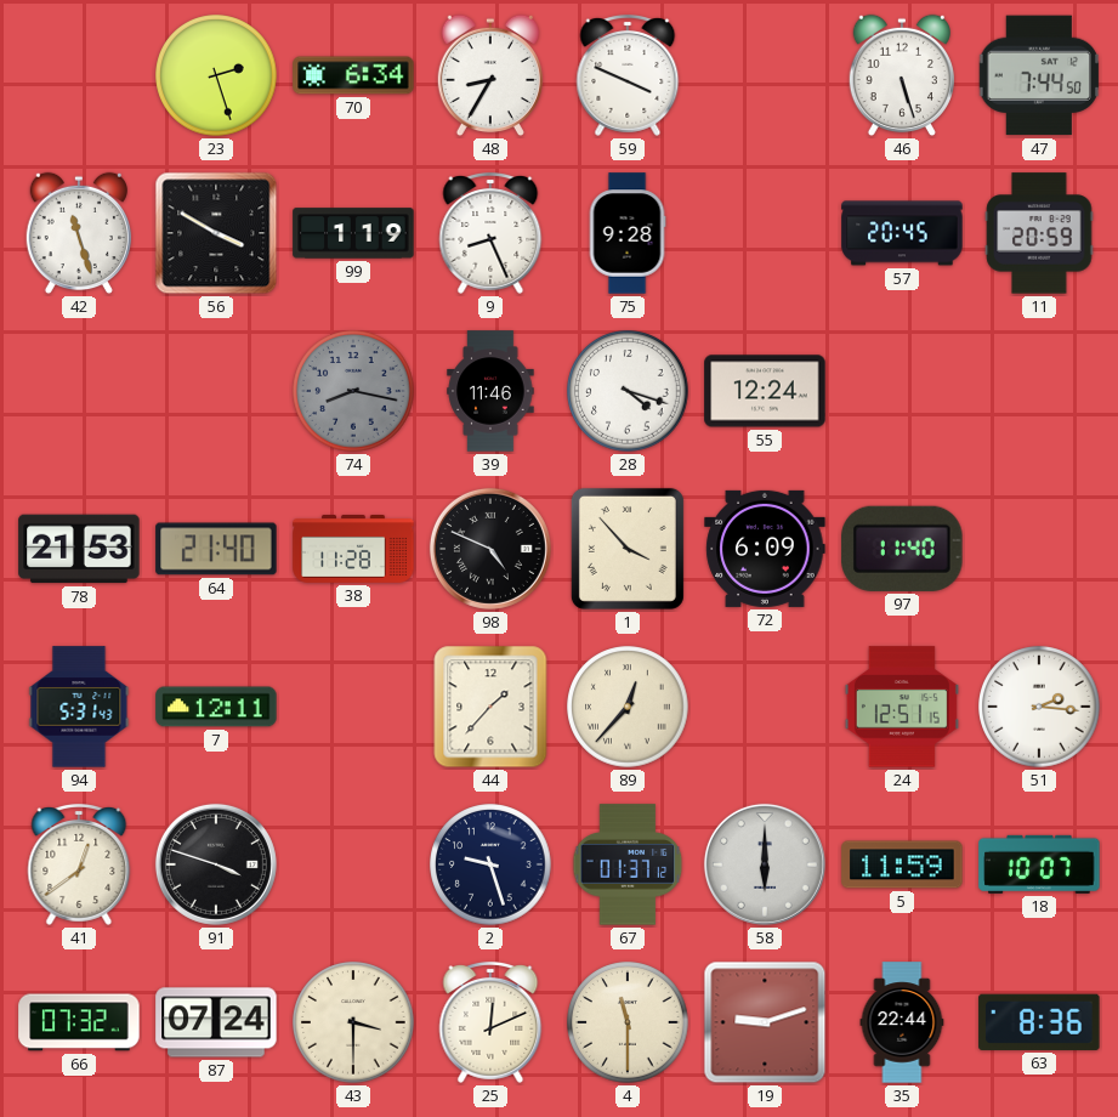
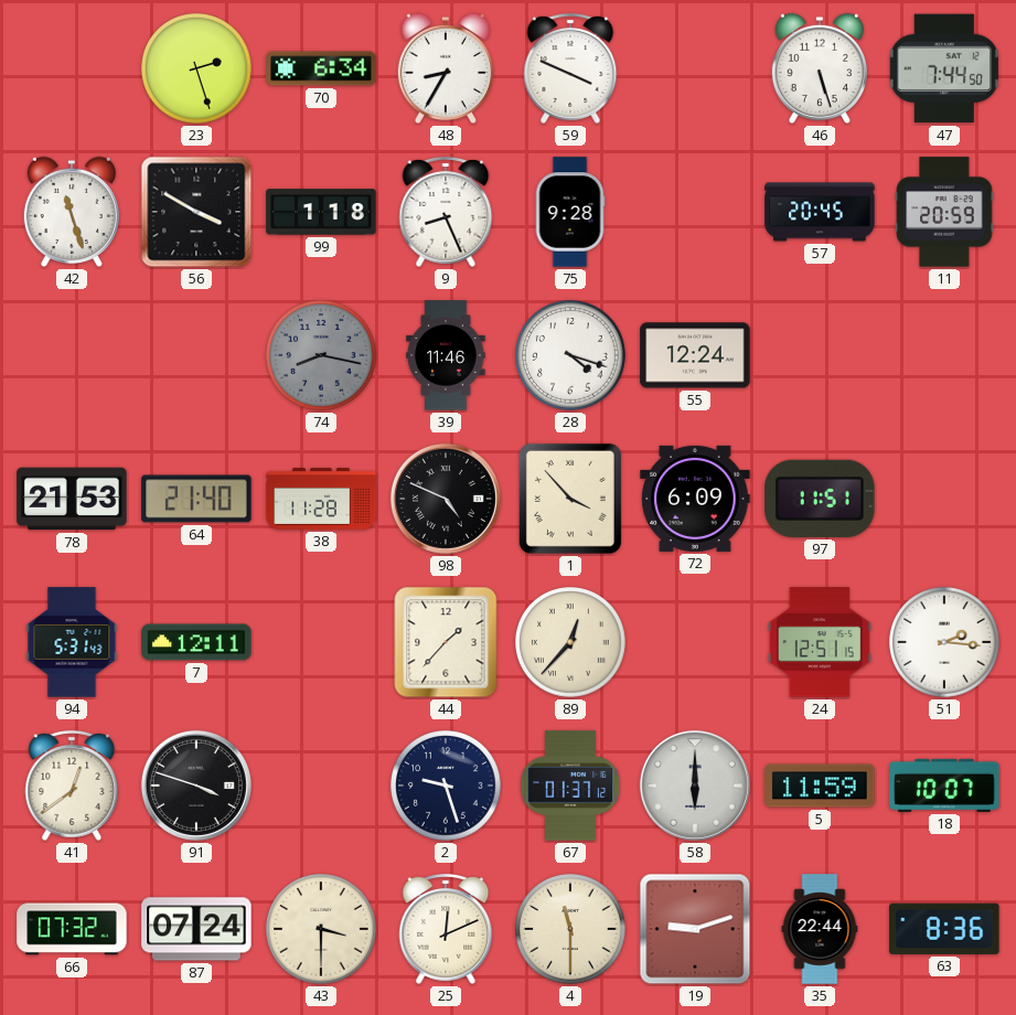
99: 1:19 -> 1:18 (321, 212)
97: 11:40 -> 11:51 (820, 499)
